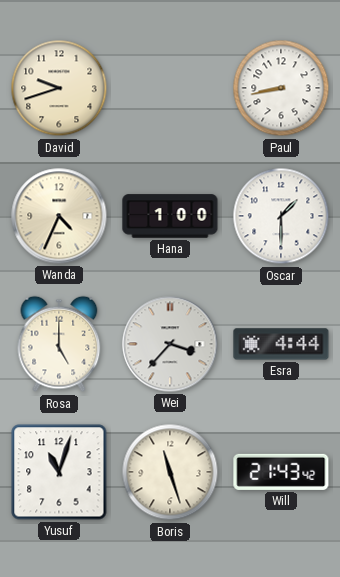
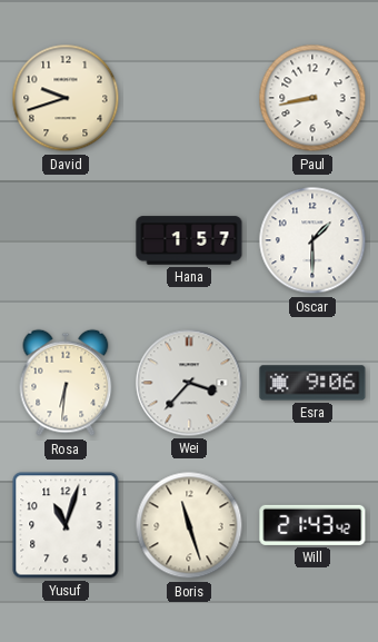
Wanda: 4:34 -> none (59, 216)
Hana: 1:00 -> 1:57 (189, 240)
Rosa: 5:00 -> 6:31 (66, 383)
Esra: 4:44 -> 9:06 (312, 383)
